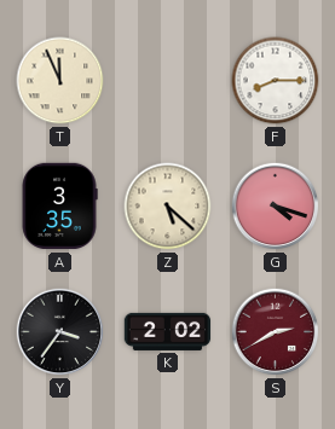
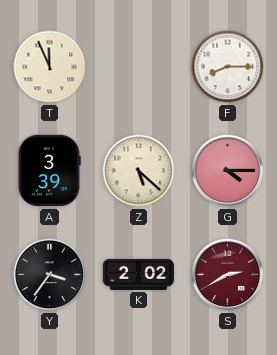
A: 3:35 -> 3:39 (49, 171)
G: 4:18 -> 4:15 (228, 171)
